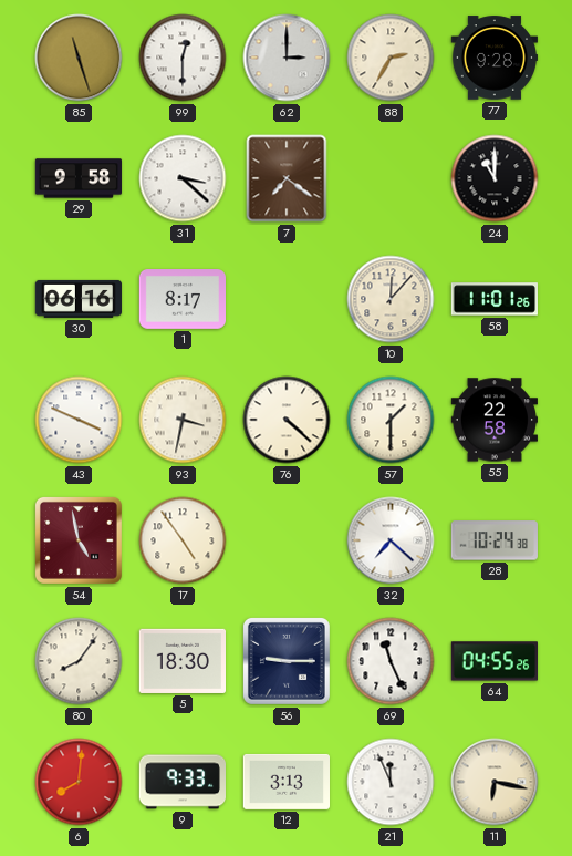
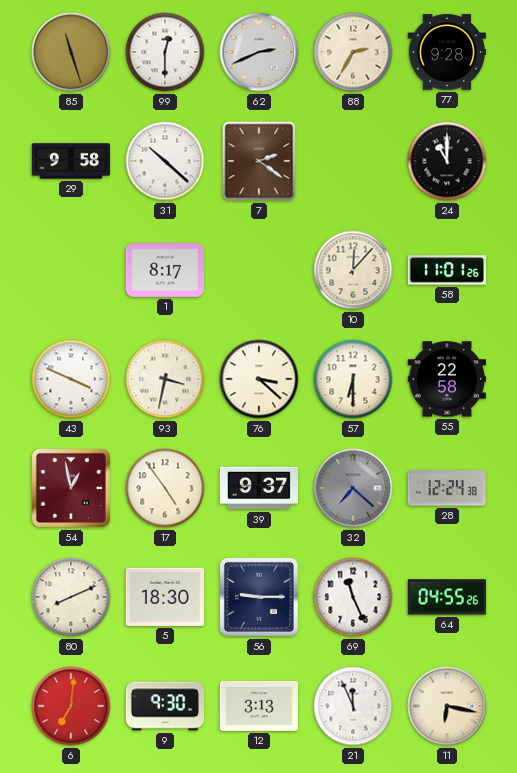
62: 3:00 -> 2:41 (259, 52)
31: 3:22 -> 10:22 (165, 161)
7: 7:21 -> 2:21 (259, 161)
30: 06:16 -> none (79, 299)
76: 4:22 -> 3:22 (259, 379)
57: 1:30 -> 6:30 (353, 379)
54: 4:58 -> 12:58 (71, 488)
39: none -> 9:37 (258, 488)
32 dial: white -> grey (353, 488)
28: 10:24 -> 12:24 (447, 488)
80: 8:06 -> 8:11 (71, 597)
6: 8:01 -> 7:01 (71, 706)
9: 9:33 -> 9:30 (164, 706)
